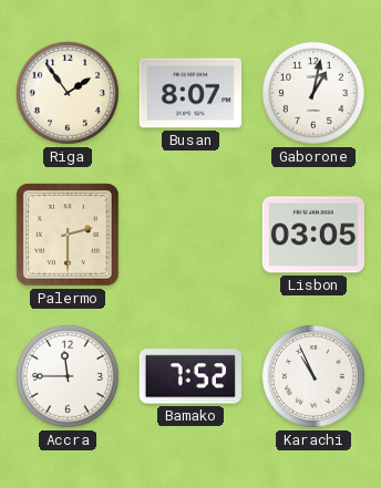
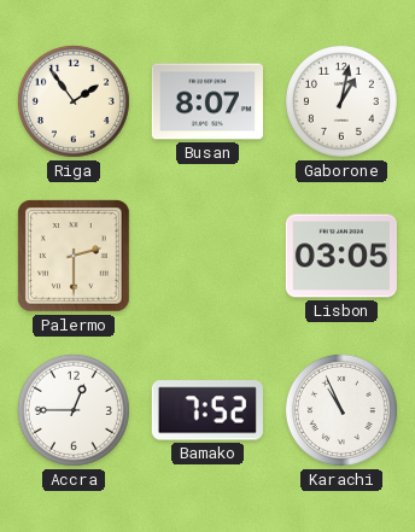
Accra: 11:45 -> 12:45 (74, 410)
